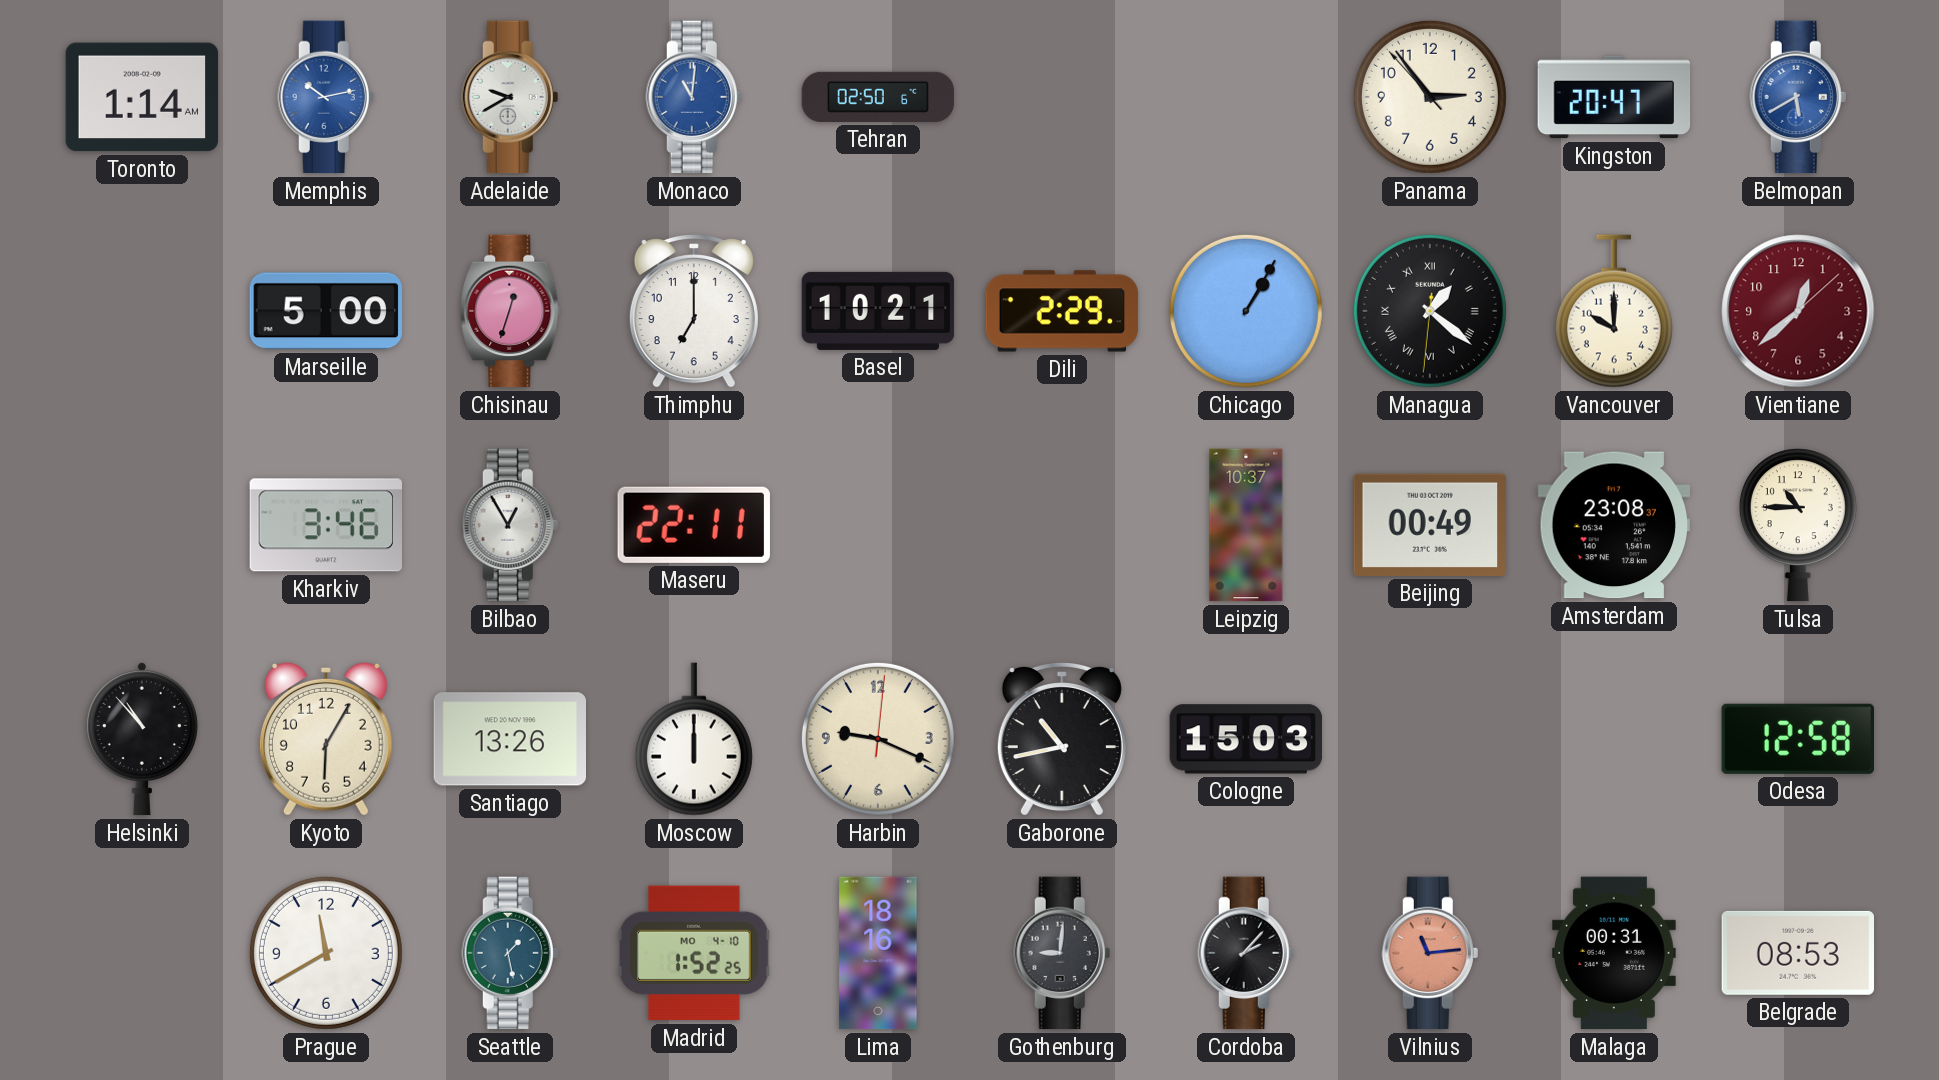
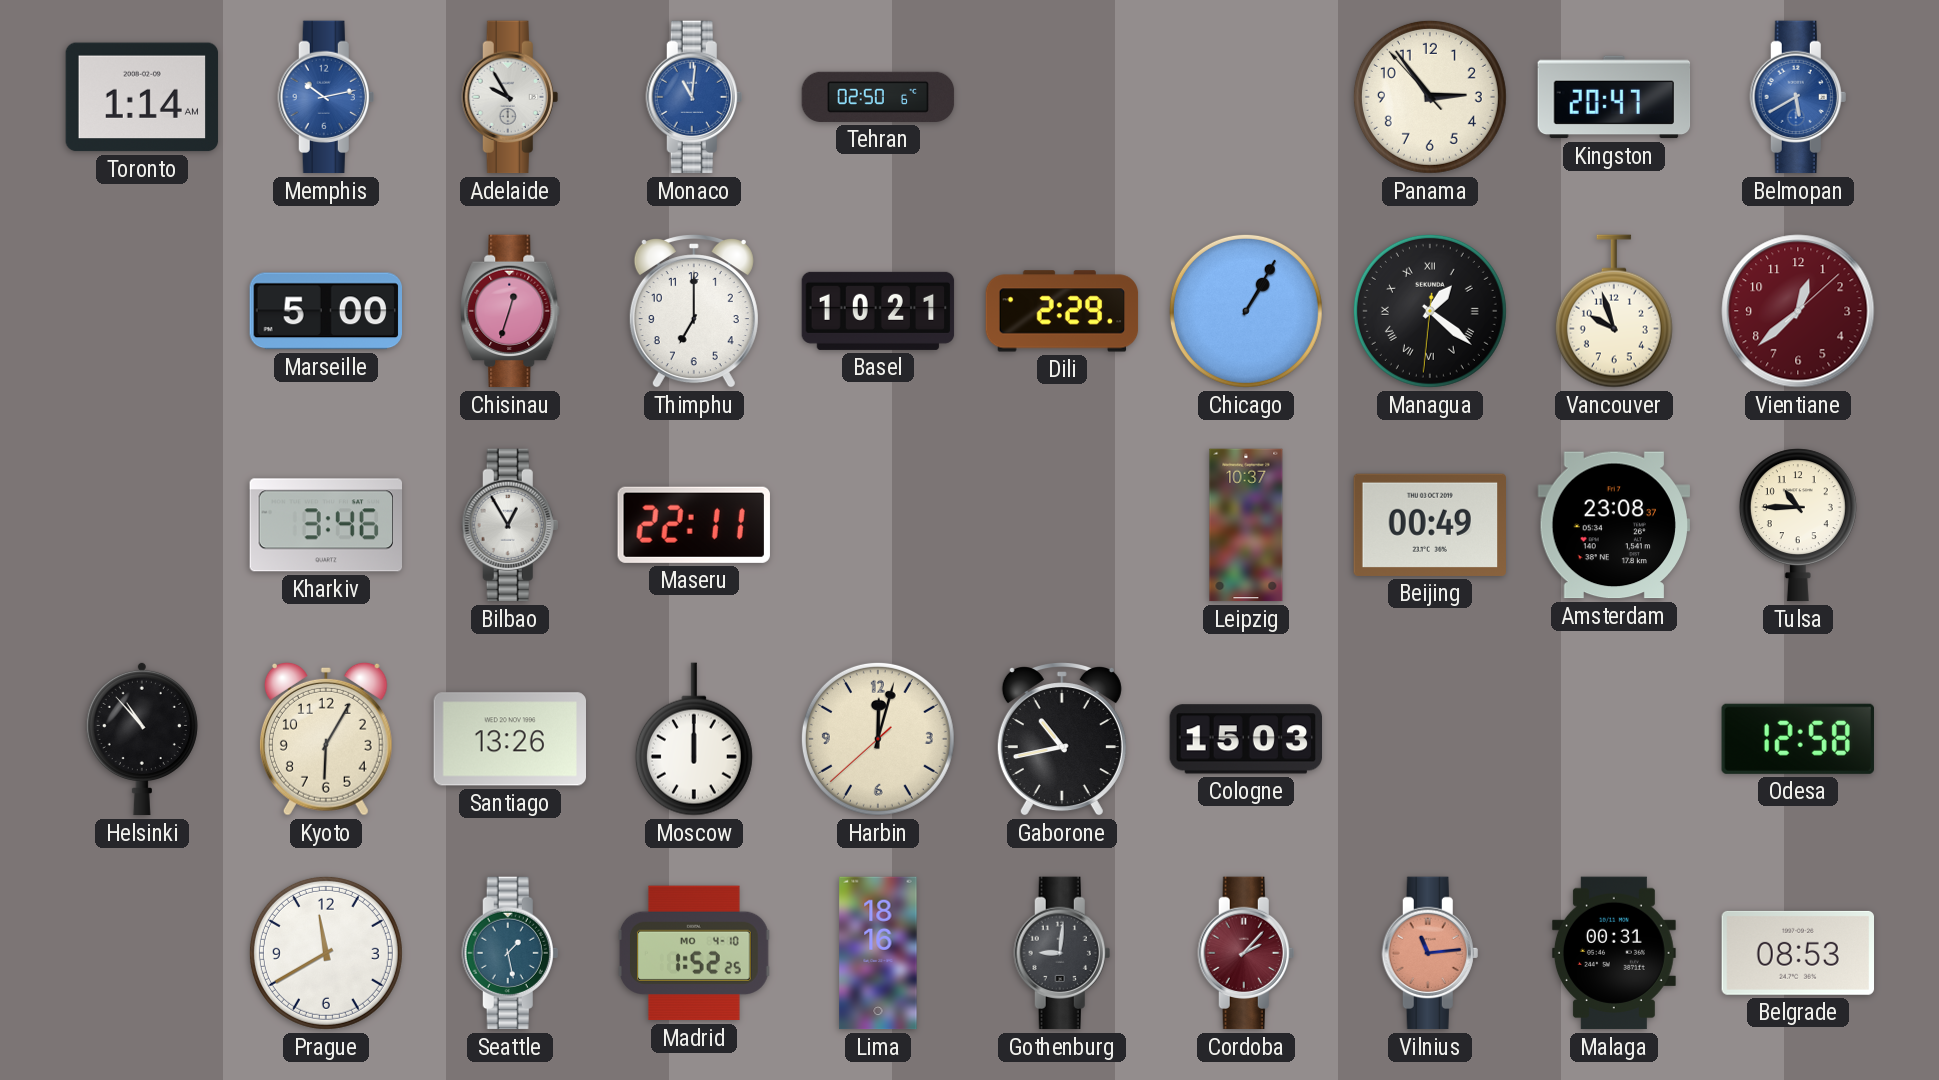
Adelaide: 9:40 -> 9:55 (510, 97)
Vancouver: 10:00 -> 9:57 (1614, 311)
Harbin: 9:19 -> 12:02 (878, 739)
Cordoba dial: black -> burgundy (1246, 953)
